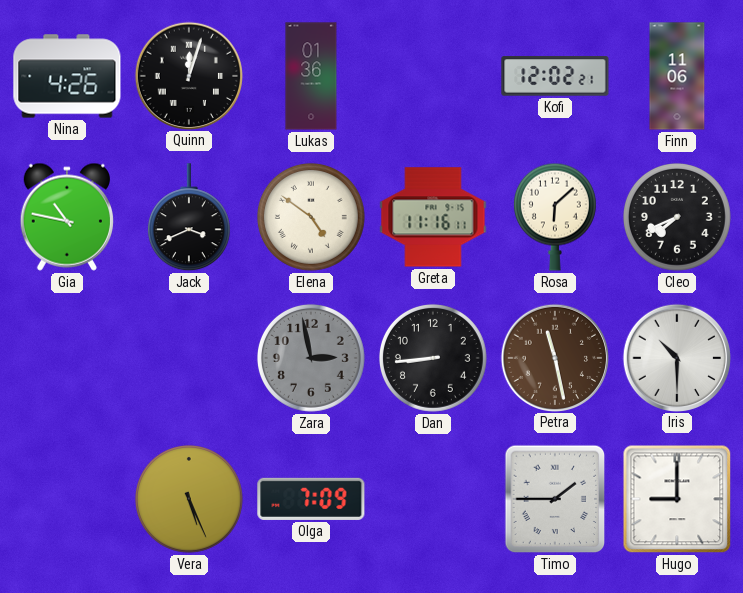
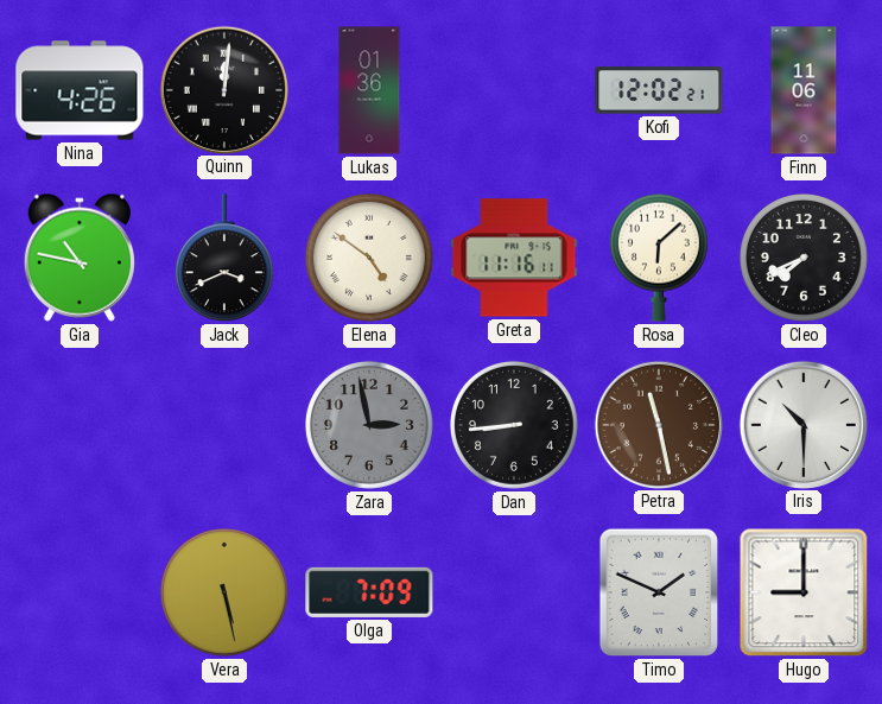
Quinn: 12:03 -> 12:01 (223, 89)
Vera: 5:26 -> 5:28 (224, 592)
Timo: 1:45 -> 1:49 (659, 592)
